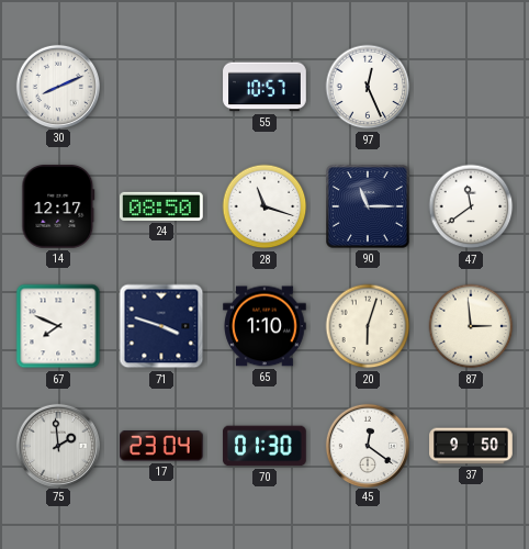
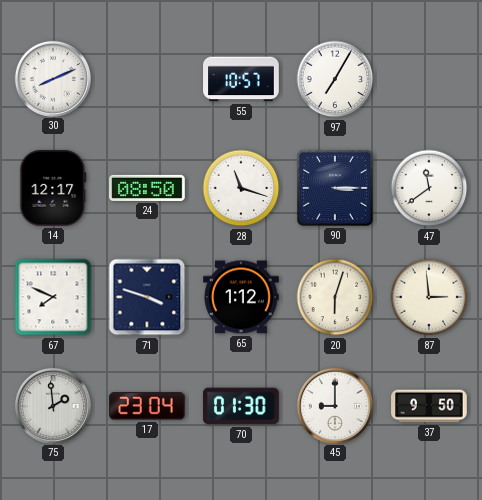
97: 12:26 -> 7:05 (335, 79)
90: 11:15 -> 3:15 (336, 189)
65: 1:10 -> 1:12 (241, 297)
45: 12:21 -> 9:00 (334, 405)
